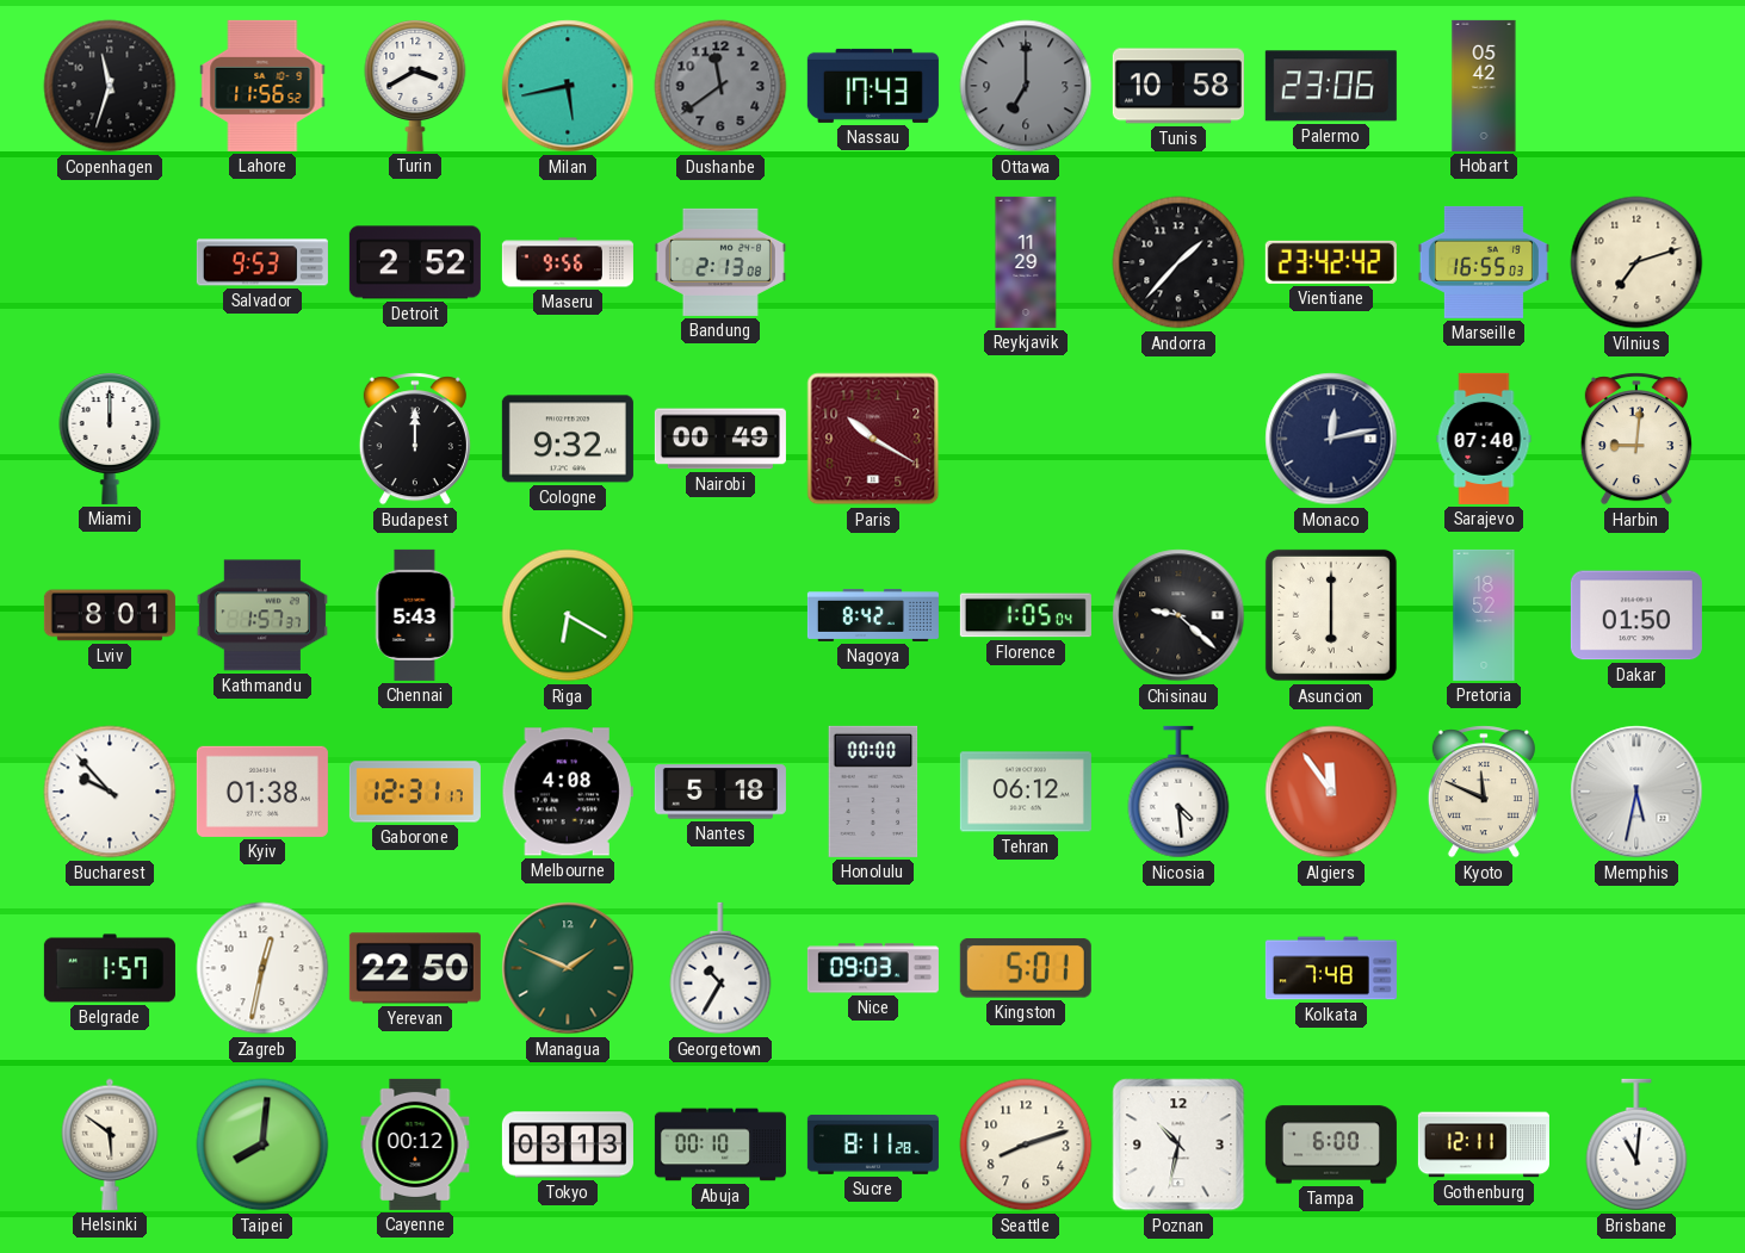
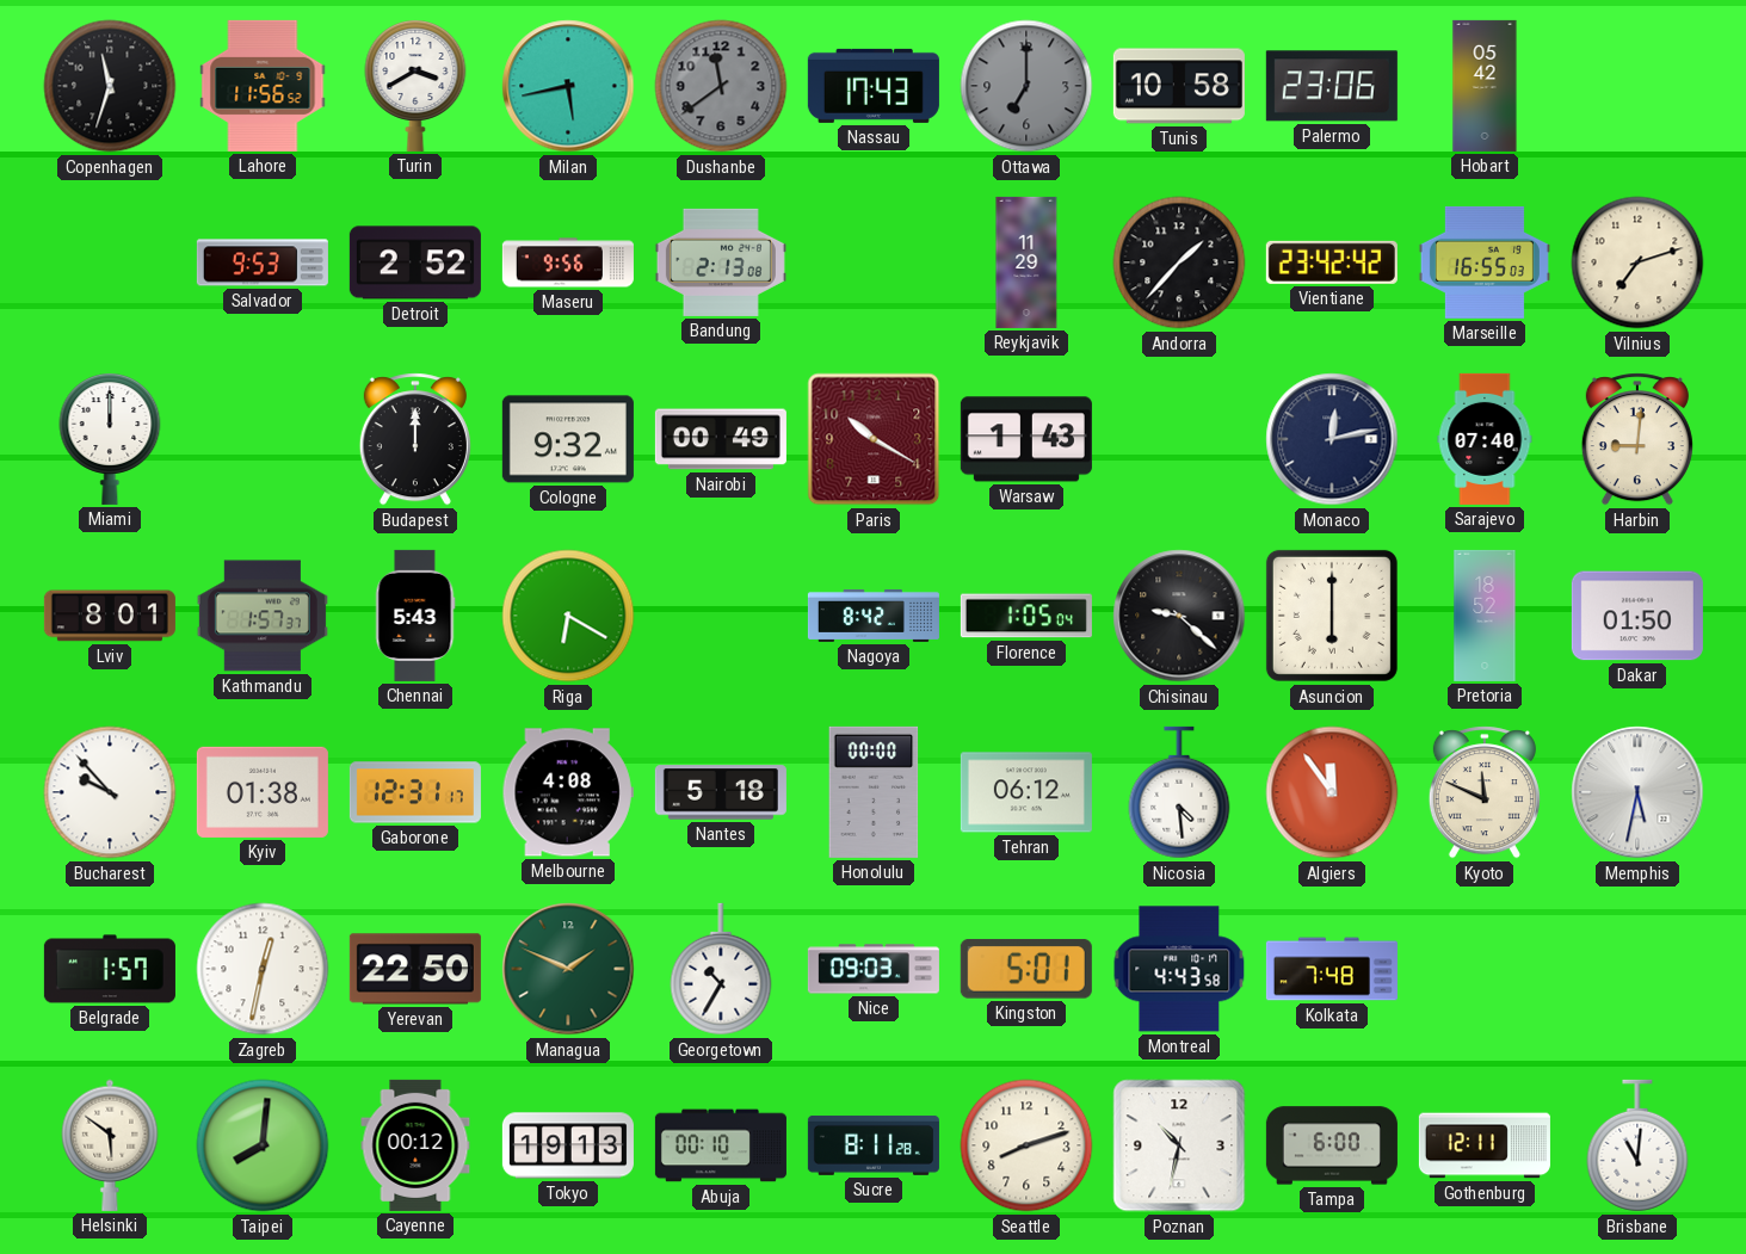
Warsaw: none -> 1:43 (1026, 439)
Montreal: none -> 4:43 (1179, 969)
Tokyo: 03:13 -> 19:13 (568, 1145)
